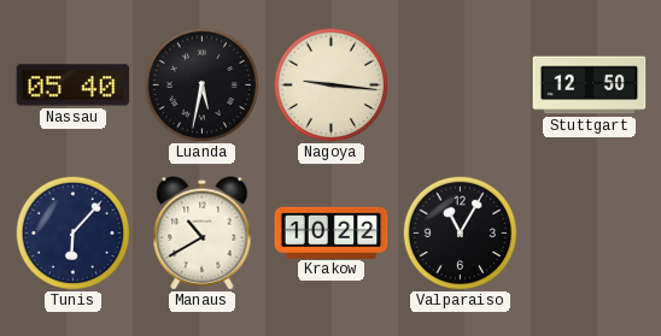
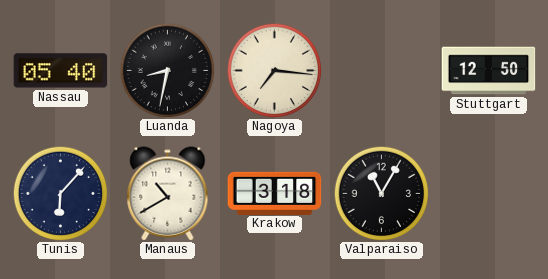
Luanda: 5:32 -> 8:32 (167, 70)
Nagoya: 9:16 -> 7:16 (274, 70)
Krakow: 10:22 -> 3:18 (275, 193)
